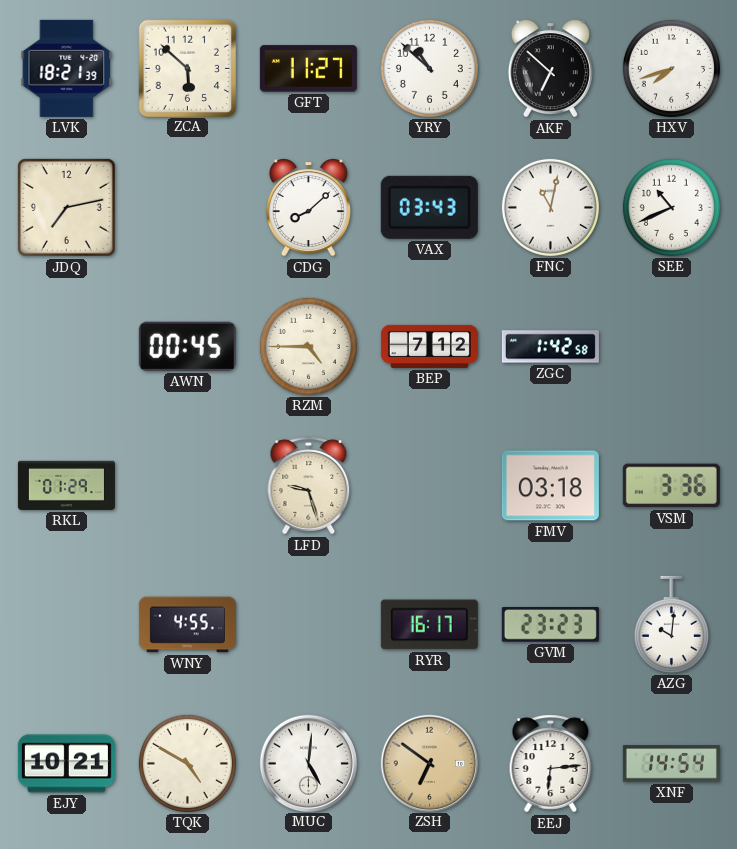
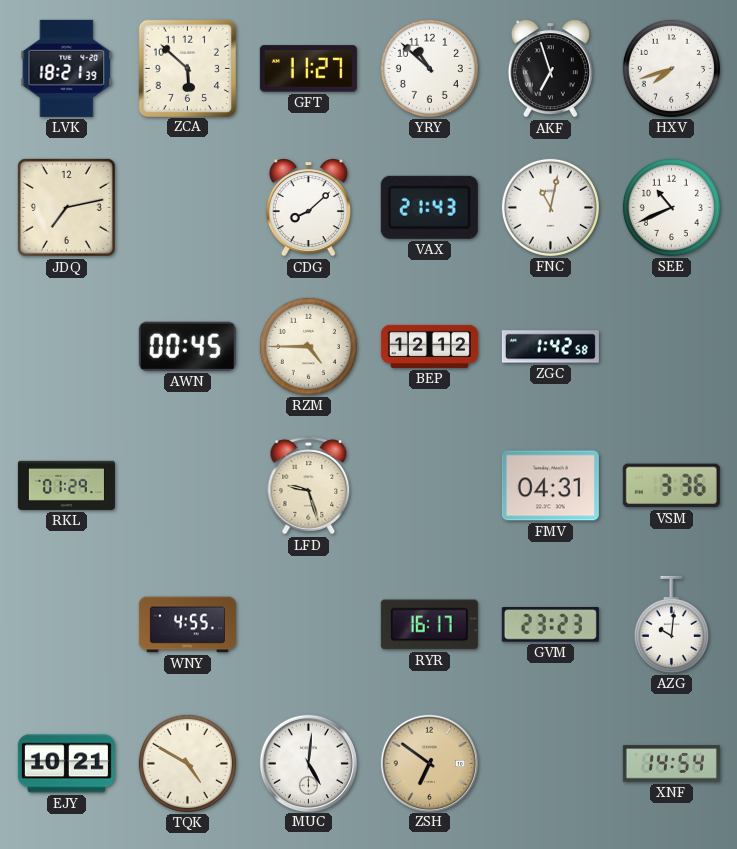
AKF: 6:52 -> 6:57 (550, 69)
VAX: 03:43 -> 21:43 (429, 207)
BEP: 7:12 -> 12:12 (429, 346)
FMV: 03:18 -> 04:31 (550, 486)
EEJ: 6:14 -> none (551, 764)
